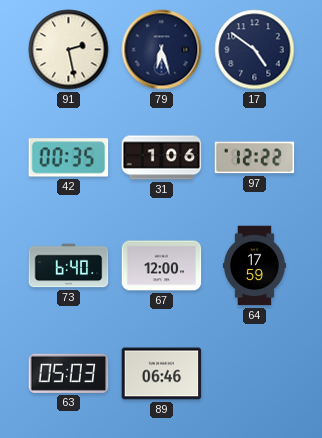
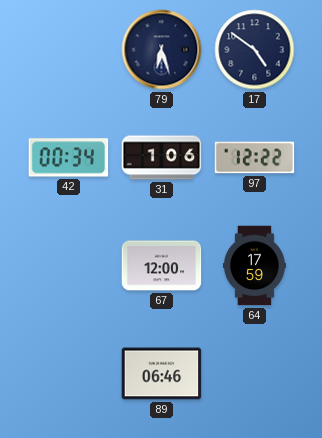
91: 2:28 -> none (69, 50)
42: 00:35 -> 00:34 (69, 158)
73: 6:40 -> none (69, 266)
63: 05:03 -> none (69, 373)
